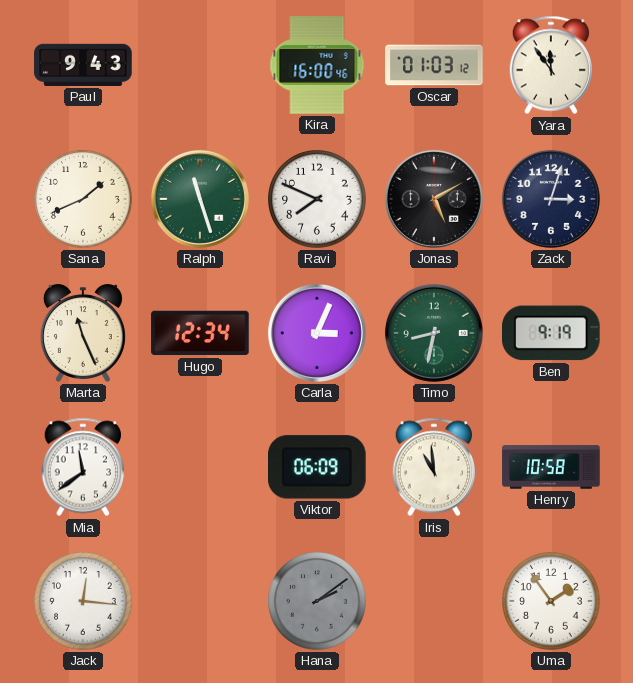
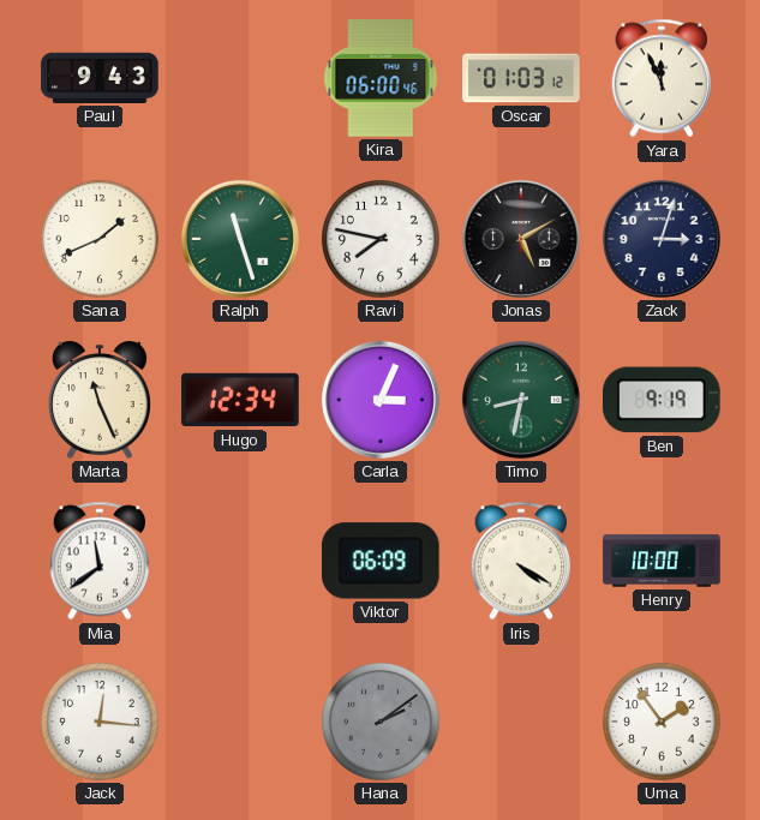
Kira: 16:00 -> 06:00 (381, 78)
Yara: 11:54 -> 11:56 (660, 78)
Ravi: 7:49 -> 7:47 (381, 239)
Iris: 10:59 -> 4:20 (520, 561)
Henry: 10:58 -> 10:00 (662, 561)
